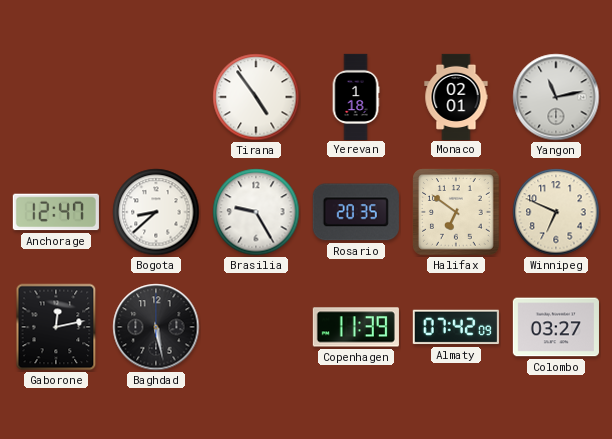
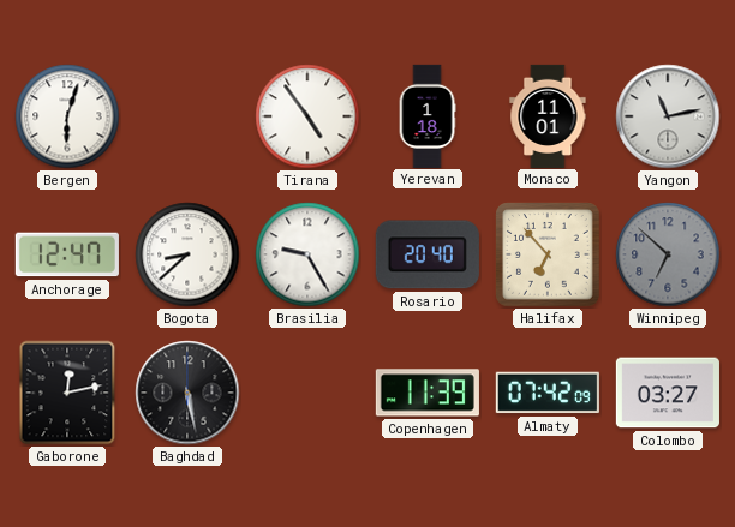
Bergen: none -> 6:03 (67, 116)
Monaco: 02:01 -> 11:01 (548, 115)
Rosario: 20:35 -> 20:40 (428, 254)
Halifax: 6:51 -> 6:53 (548, 254)
Winnipeg: 6:49 -> 6:52 (668, 254)
Winnipeg dial: cream -> grey (668, 254)
